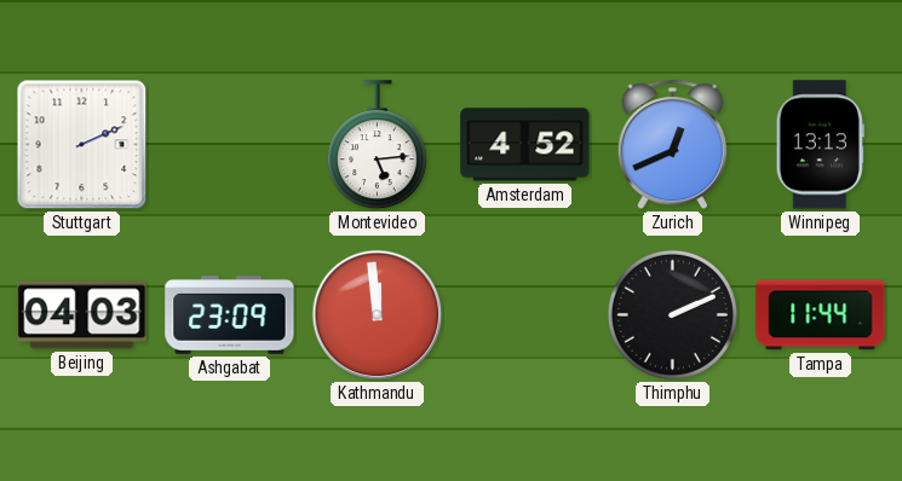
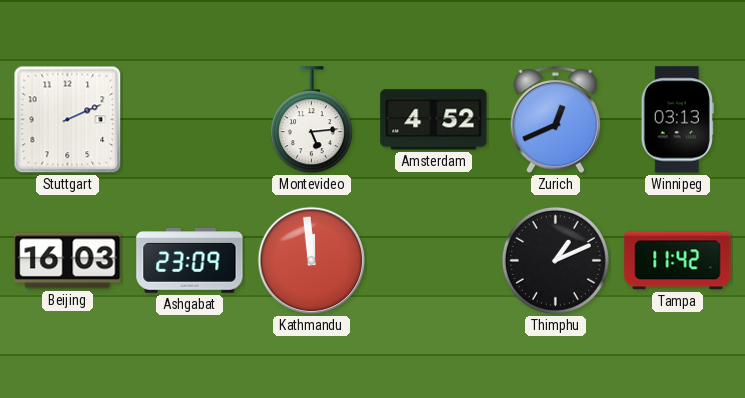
Winnipeg: 13:13 -> 03:13 (677, 120)
Beijing: 04:03 -> 16:03 (68, 261)
Thimphu: 2:11 -> 1:11 (555, 260)
Tampa: 11:44 -> 11:42 (678, 261)
